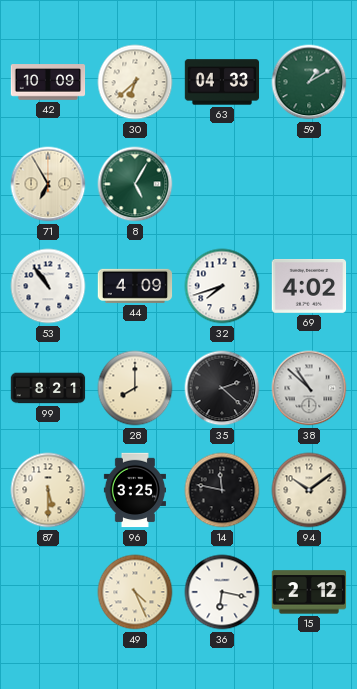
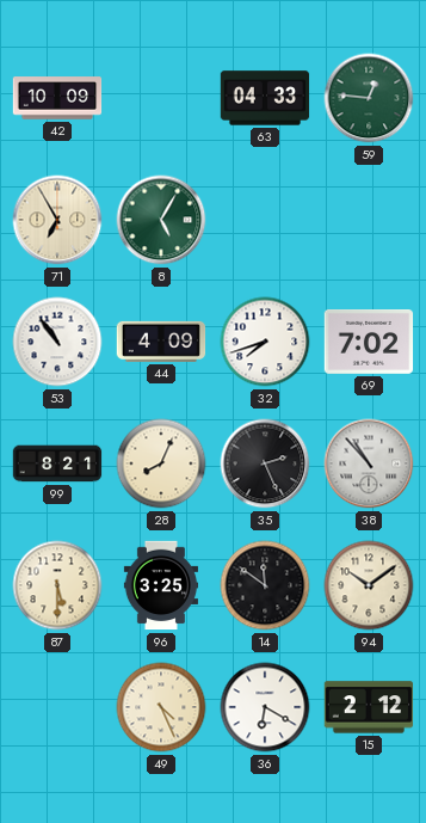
30: 6:38 -> none (135, 82)
59: 1:10 -> 12:46 (369, 98)
69: 4:02 -> 7:02 (369, 343)
28: 8:00 -> 8:04 (161, 463)
35: 2:22 -> 2:26 (265, 463)
38: 10:52 -> 10:53 (369, 463)
14: 11:47 -> 11:51 (265, 585)
36: 6:17 -> 6:20 (265, 707)
